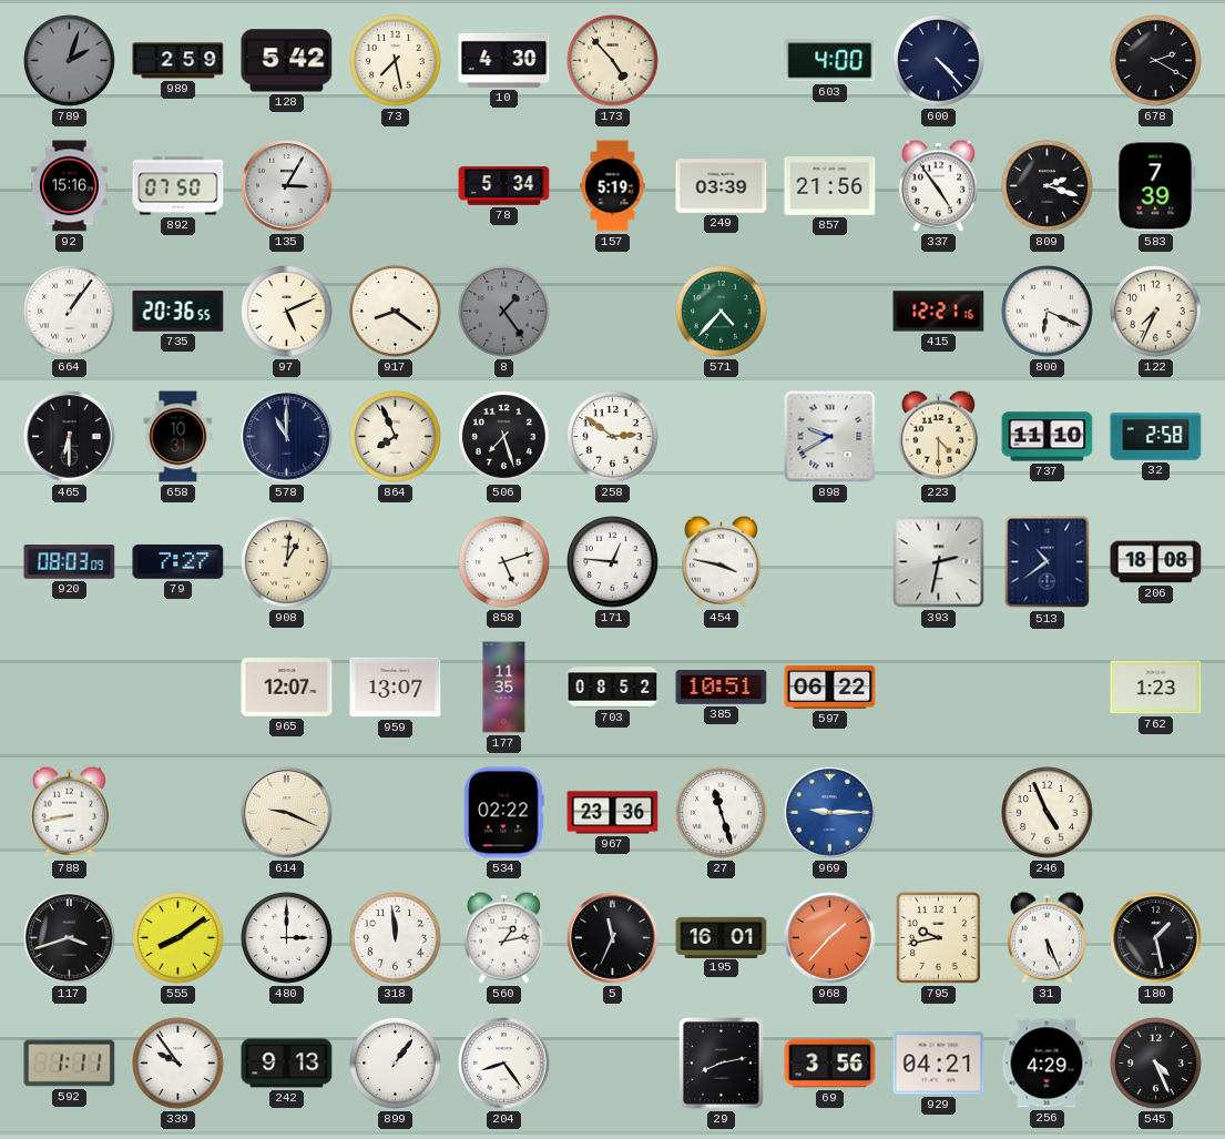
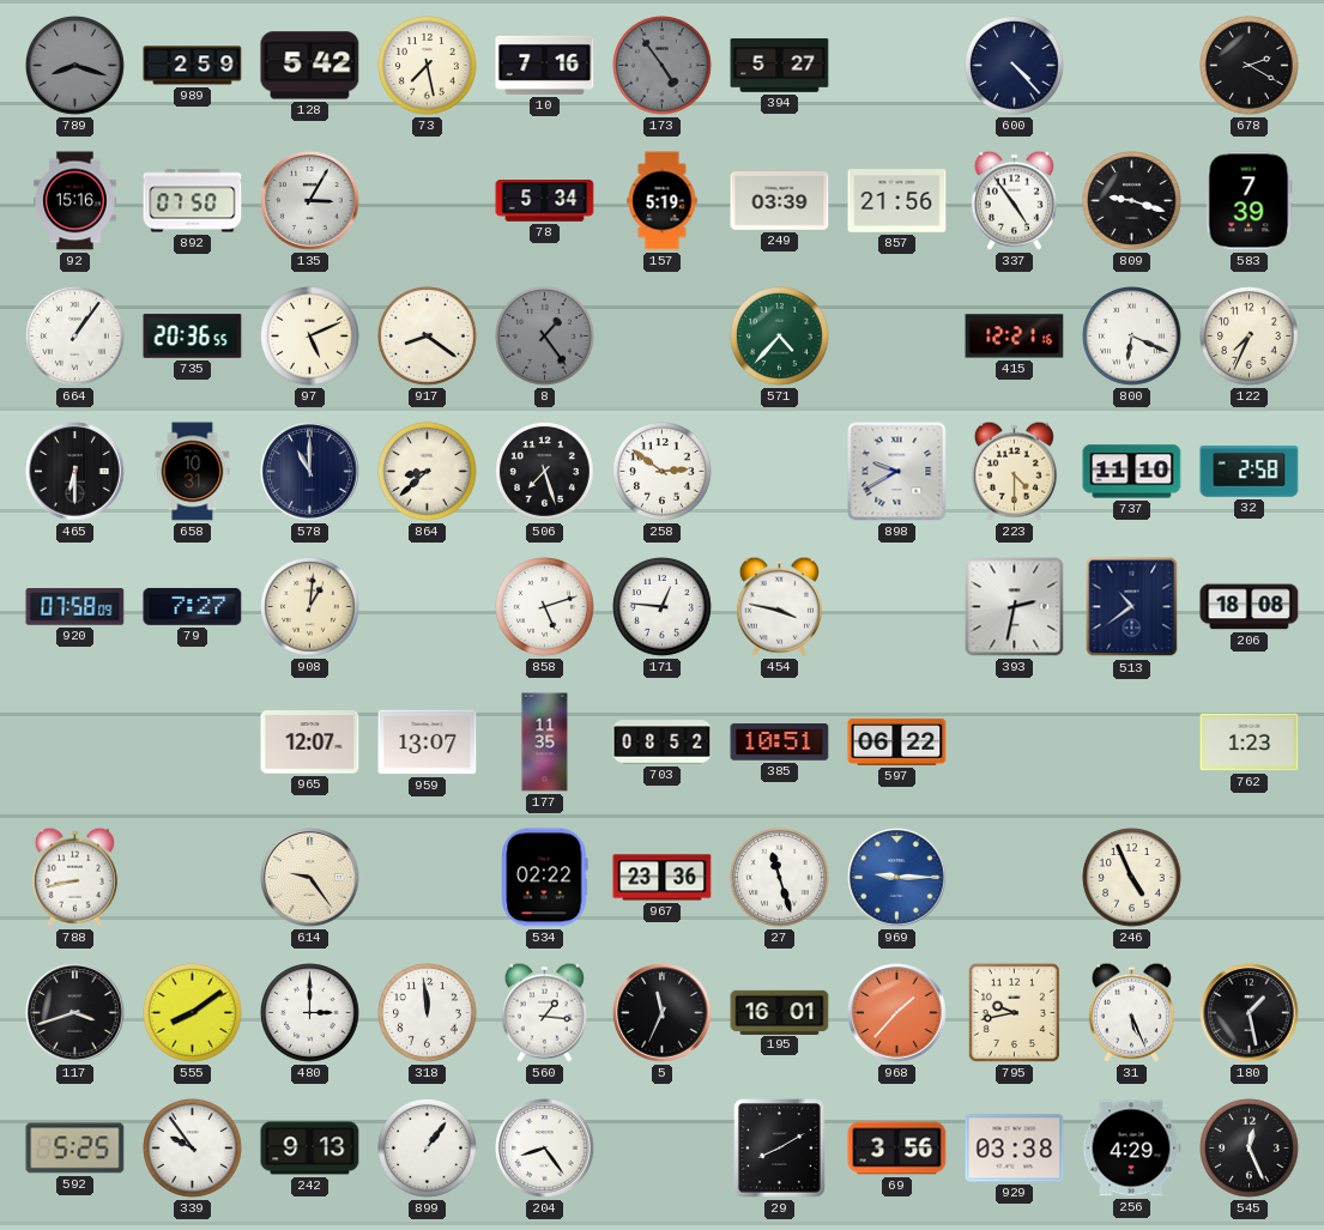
789: 2:03 -> 8:18 (75, 66)
10: 4:30 -> 7:16 (545, 65)
173: 4:53 -> 4:54 (663, 66)
173 dial: cream -> grey (663, 66)
394: none -> 5:27 (780, 66)
603: 4:00 -> none (830, 61)
809: 2:18 -> 9:18 (1132, 201)
864: 7:56 -> 8:38 (428, 472)
920: 08:03 -> 07:58 (75, 607)
614: 9:19 -> 9:24 (310, 878)
560: 1:13 -> 1:16 (544, 1012)
592: 1:11 -> 5:25 (75, 1149)
29: 8:13 -> 8:10 (780, 1149)
929: 04:21 -> 03:38 (1015, 1149)
545: 4:26 -> 12:26 (1250, 1149)
